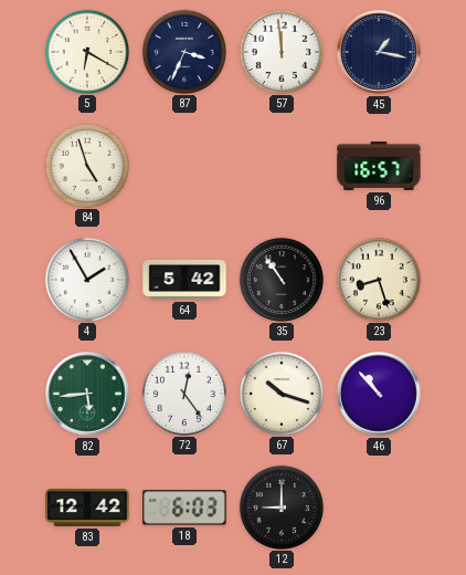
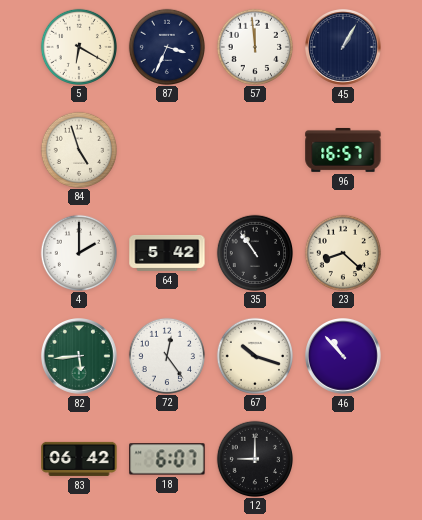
45: 1:17 -> 1:05 (344, 48)
4: 1:55 -> 2:00 (78, 252)
23: 8:27 -> 8:22 (342, 252)
83: 12:42 -> 06:42 (79, 459)
18: 6:03 -> 6:07 (167, 459)
